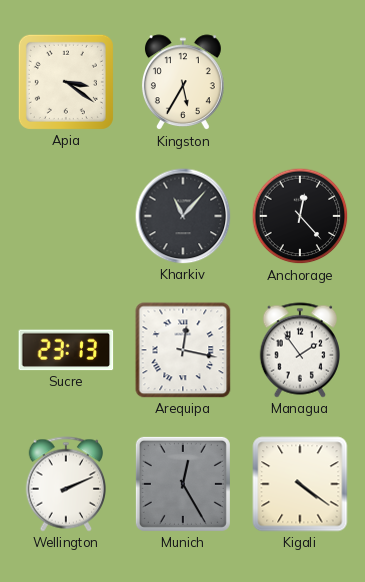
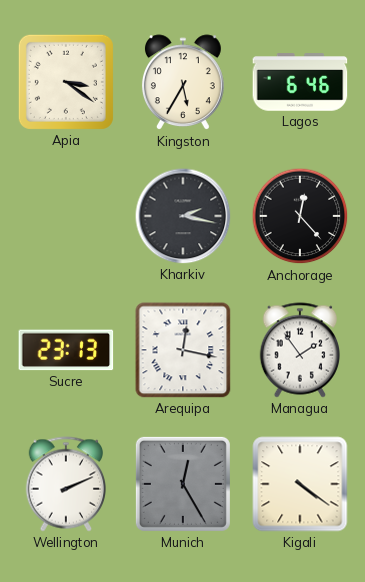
Lagos: none -> 6:46 (300, 82)
Kharkiv: 11:07 -> 2:17 (183, 216)
